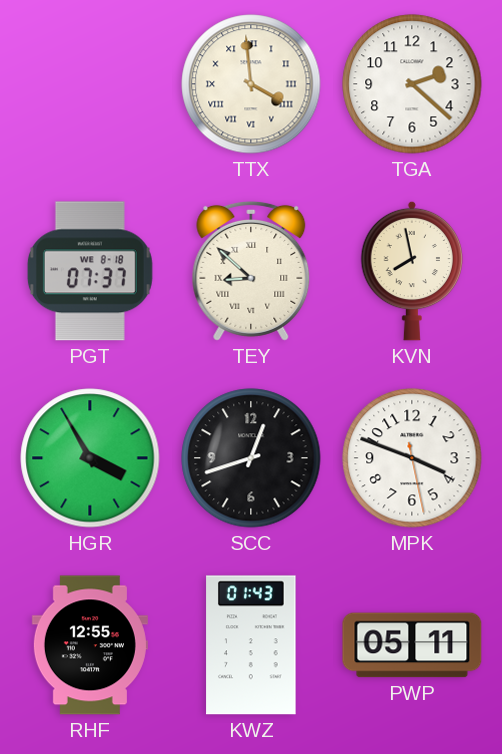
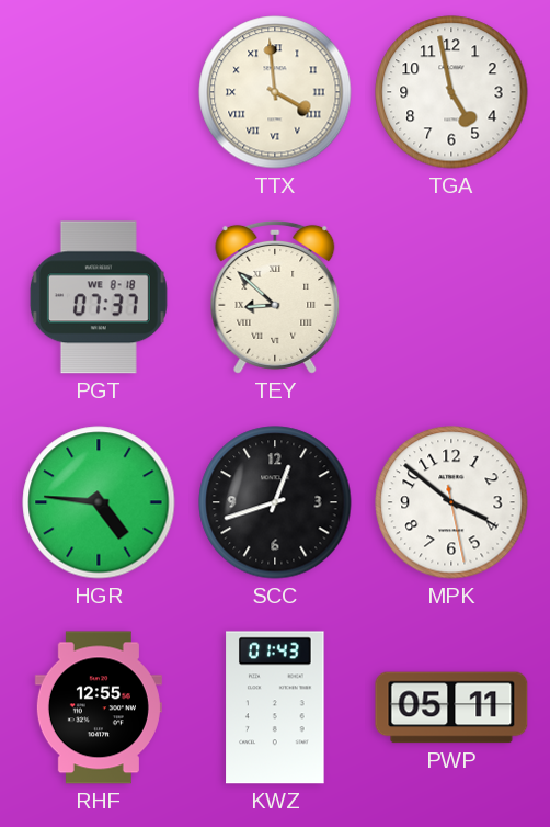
TGA: 2:22 -> 4:58 (451, 92)
KVN: 7:58 -> none (412, 271)
HGR: 3:55 -> 4:46 (99, 502)
MPK: 3:48 -> 3:51 (451, 502)
